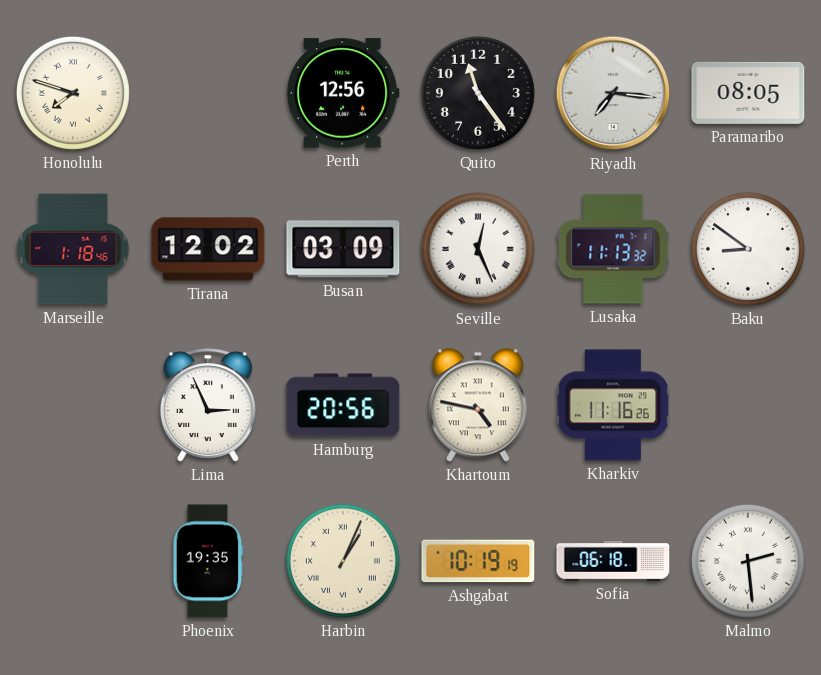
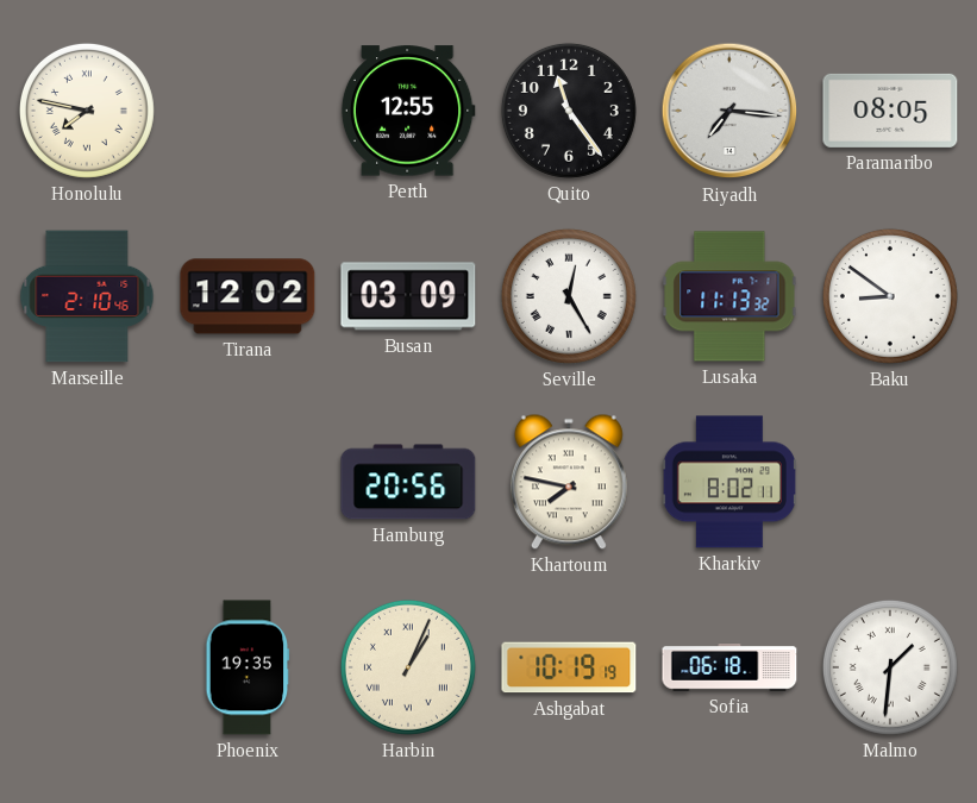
Honolulu: 7:48 -> 7:47 (87, 111)
Perth: 12:56 -> 12:55 (408, 111)
Marseille: 1:18 -> 2:10 (87, 296)
Seville: 12:26 -> 12:25 (569, 296)
Lima: 2:56 -> none (208, 405)
Khartoum: 4:47 -> 7:47 (569, 482)
Kharkiv: 11:16 -> 8:02 (729, 482)
Malmo: 2:29 -> 1:31 (890, 667)
